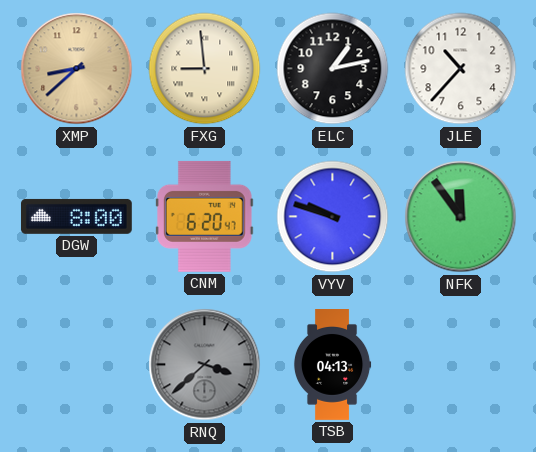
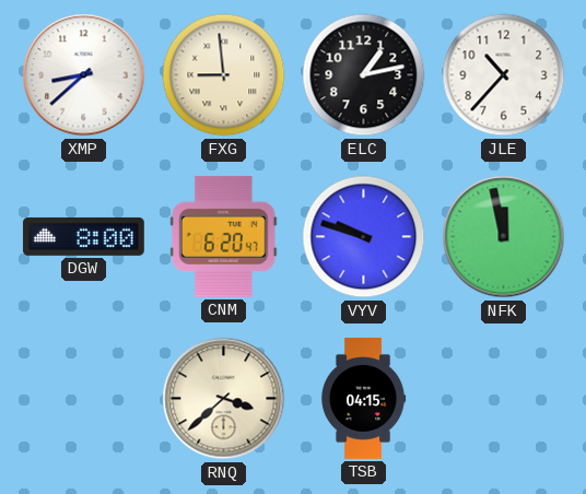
XMP dial: champagne -> white (84, 75)
NFK: 11:54 -> 11:58 (504, 237)
RNQ dial: grey -> cream (224, 399)
TSB: 04:13 -> 04:15 (363, 399)
